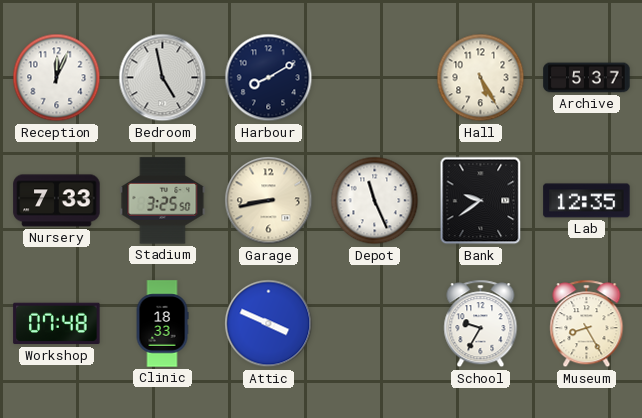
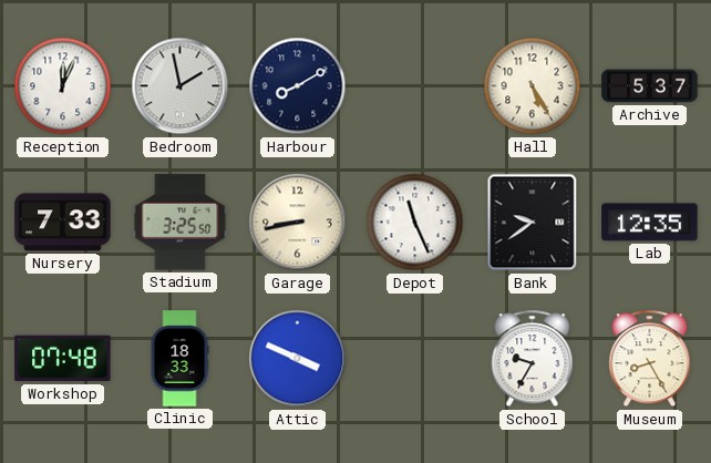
Bedroom: 4:58 -> 1:58 (181, 86)
